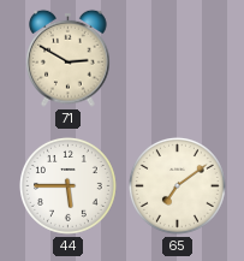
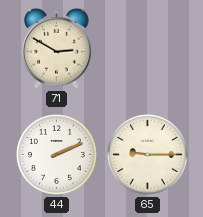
44: 5:45 -> 2:11 (56, 154)
65: 7:09 -> 9:15 (147, 154)
